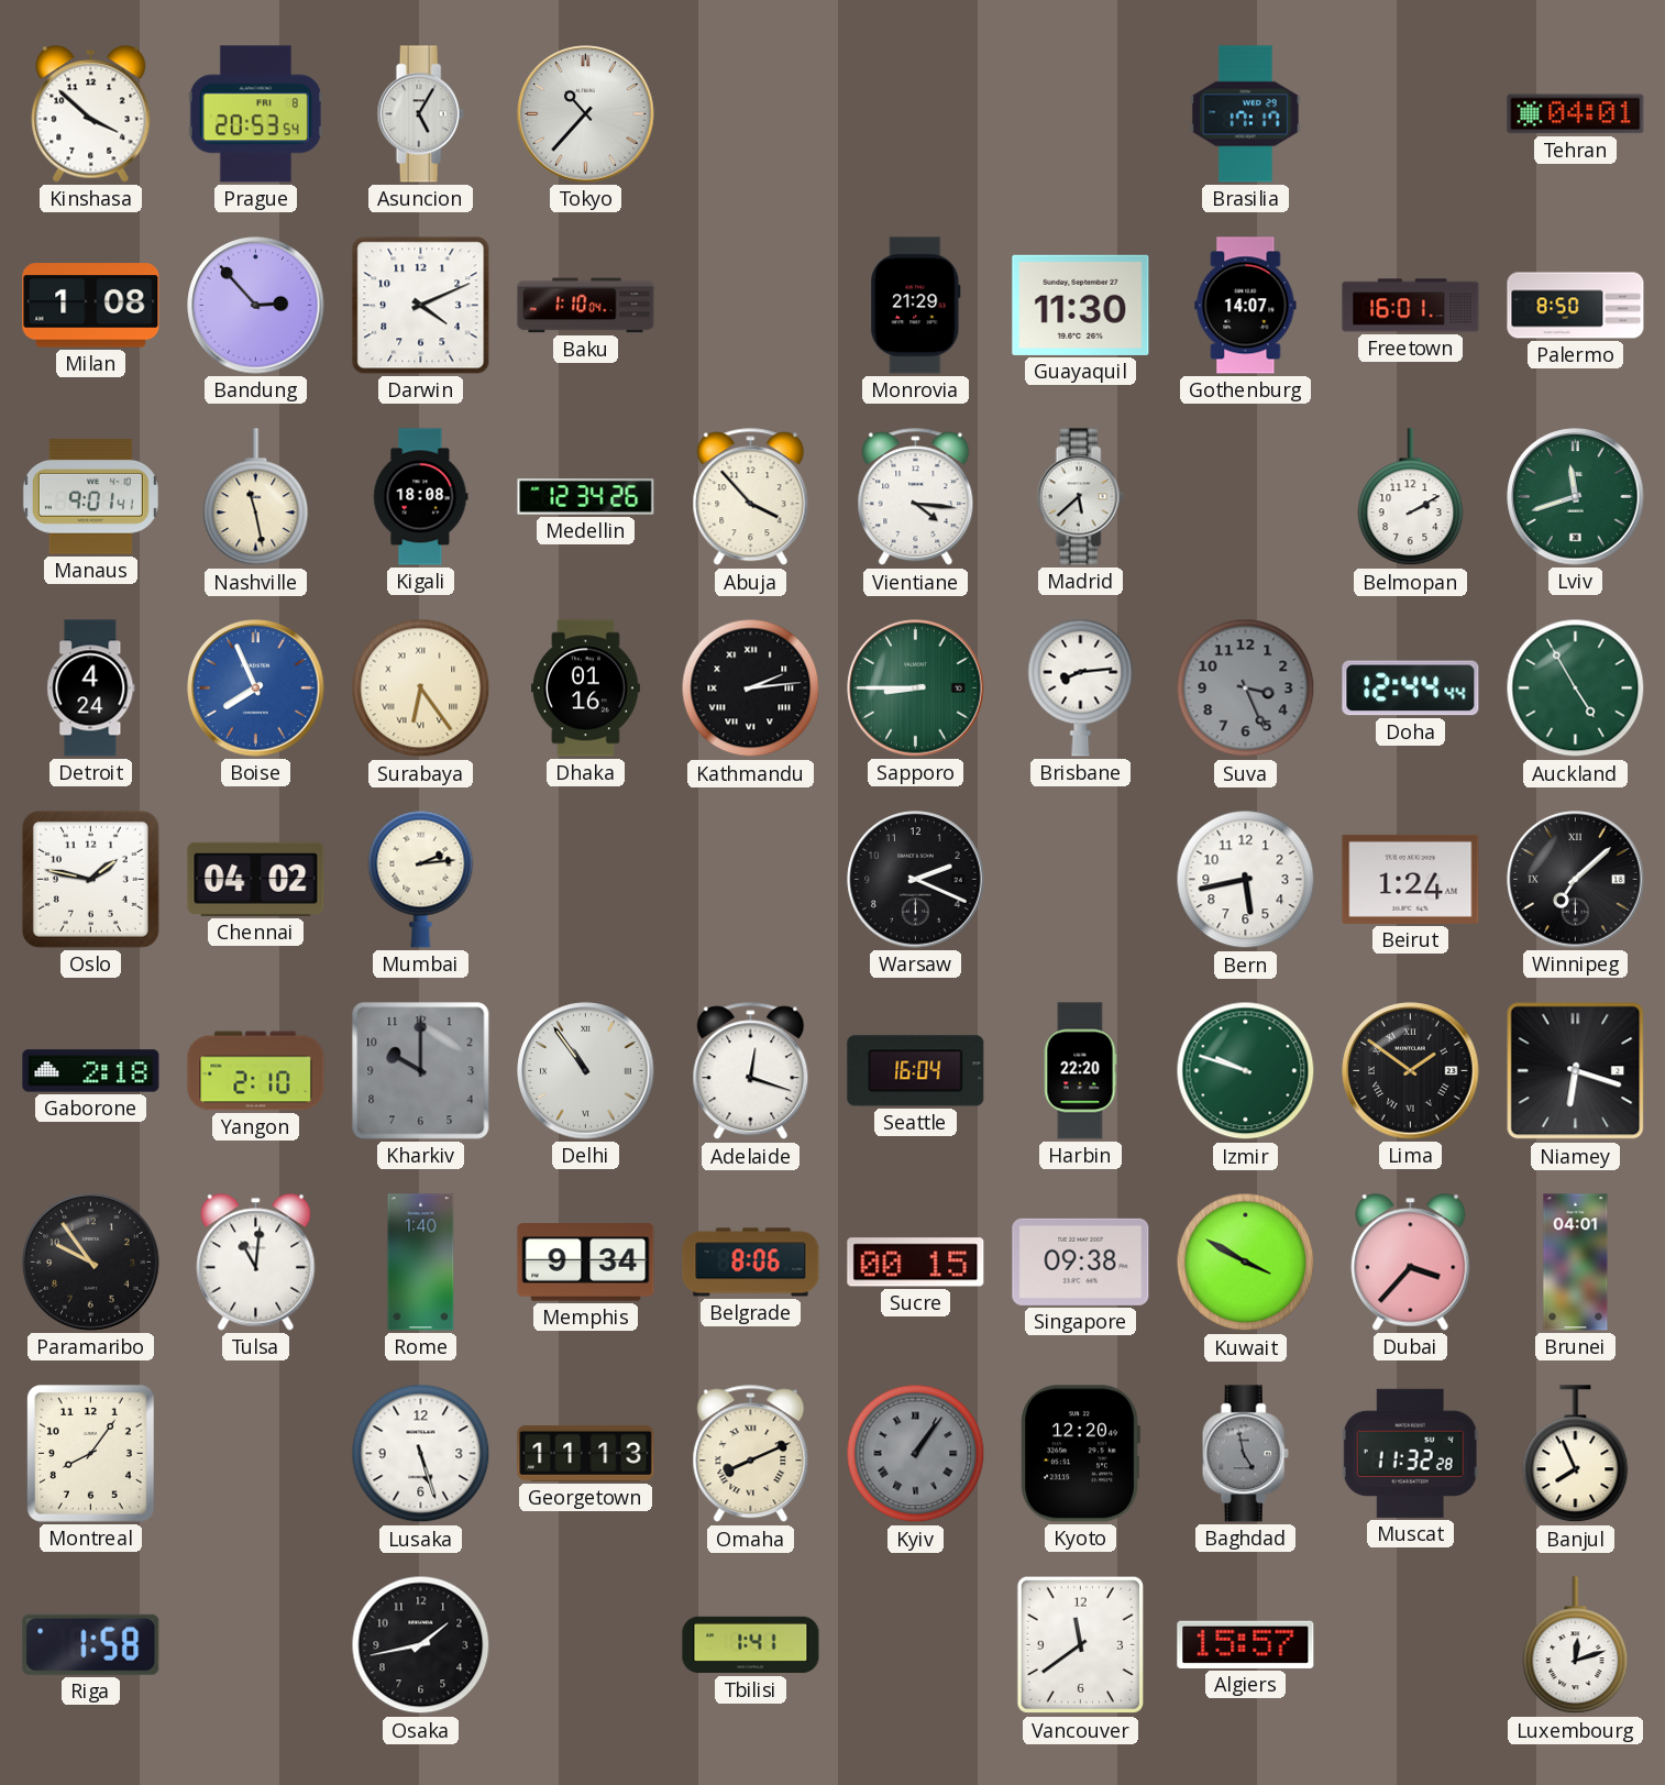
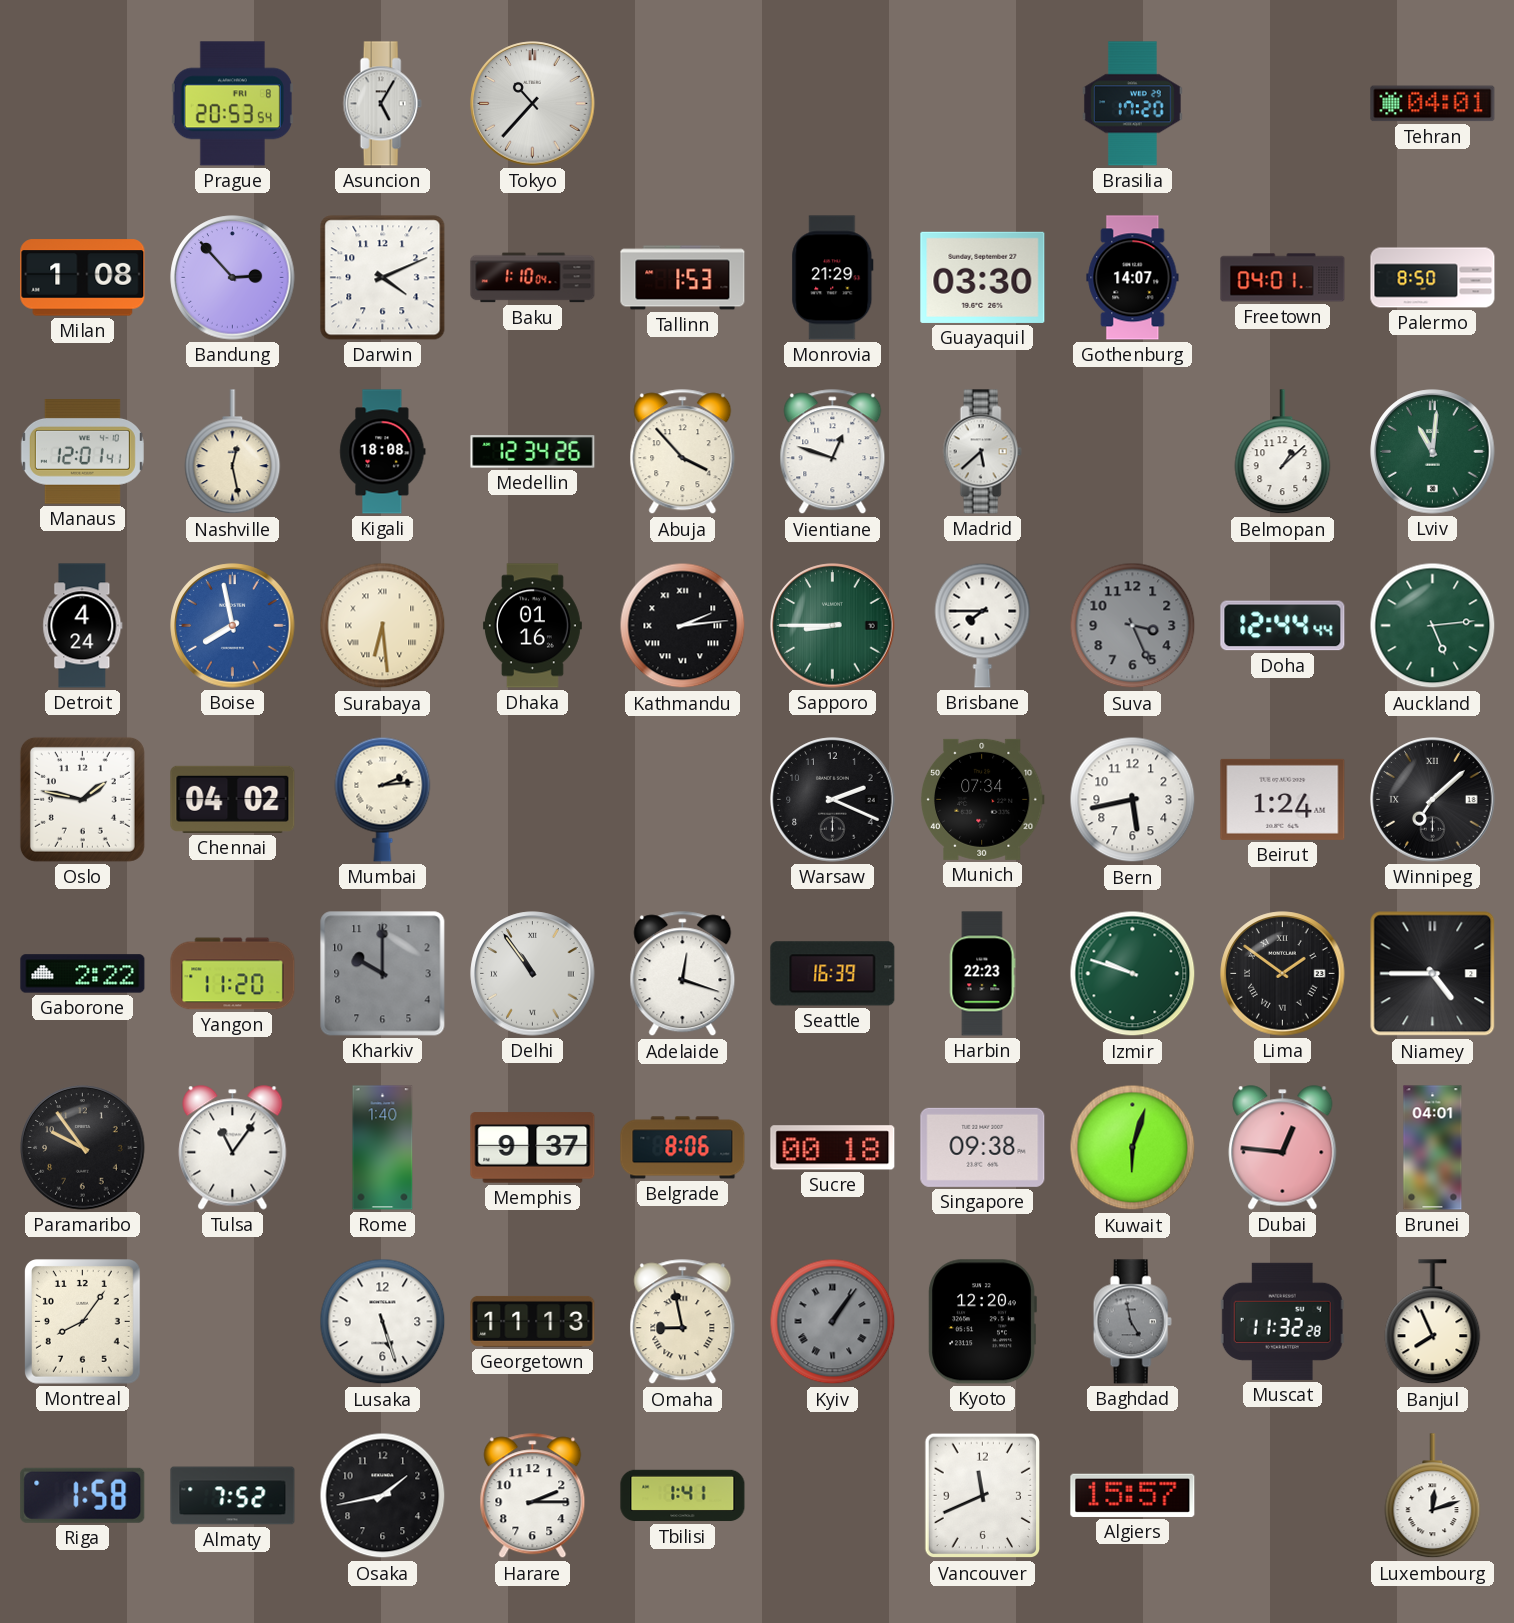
Kinshasa: 3:52 -> none (91, 114)
Brasilia: 17:17 -> 17:20 (1132, 104)
Tallinn: none -> 1:53 (683, 278)
Guayaquil: 11:30 -> 03:30 (983, 277)
Freetown: 16:01 -> 04:01 (1283, 278)
Manaus: 9:01 -> 12:01 (82, 452)
Nashville: 11:28 -> 12:28 (233, 452)
Vientiane: 4:16 -> 12:48 (833, 452)
Belmopan: 2:10 -> 1:08 (1283, 452)
Lviv: 11:42 -> 11:01 (1433, 452)
Boise: 7:56 -> 7:58 (233, 626)
Surabaya: 6:24 -> 6:29 (383, 626)
Brisbane: 8:14 -> 7:45 (983, 625)
Auckland: 4:55 -> 5:14 (1433, 626)
Munich: none -> 07:34 (982, 799)
Gaborone: 2:18 -> 2:22 (83, 974)
Yangon: 2:10 -> 11:20 (233, 974)
Seattle: 16:04 -> 16:39 (833, 974)
Harbin: 22:20 -> 22:23 (982, 974)
Niamey: 6:18 -> 4:45 (1433, 974)
Tulsa: 11:01 -> 11:06 (233, 1148)
Memphis: 9:34 -> 9:37 (533, 1148)
Sucre: 00:15 -> 00:18 (833, 1148)
Kuwait: 3:50 -> 6:03 (1133, 1148)
Dubai: 3:37 -> 12:46 (1283, 1148)
Omaha: 8:11 -> 8:58 (683, 1322)
Almaty: none -> 7:52 (233, 1496)
Harare: none -> 2:15 (533, 1496)
Vancouver: 11:39 -> 11:41 (982, 1496)
